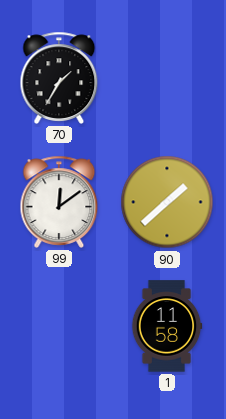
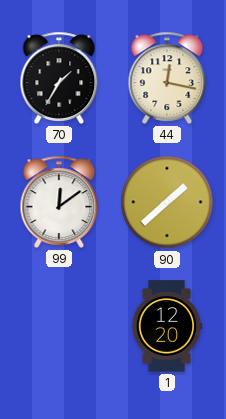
44: none -> 12:17 (167, 78)
1: 11:58 -> 12:20 (167, 326)
